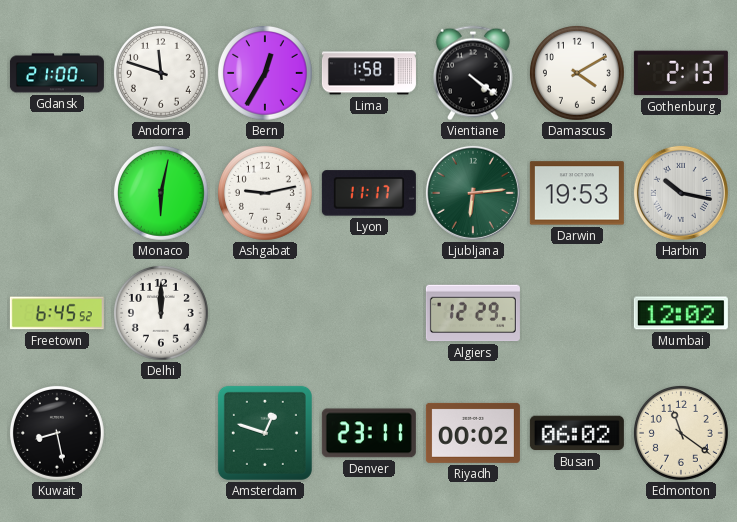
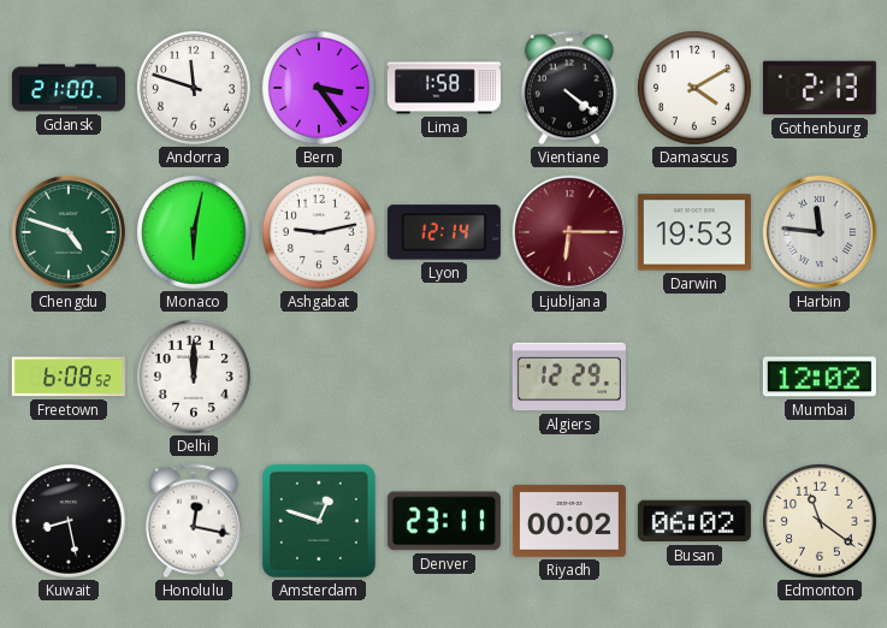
Bern: 12:35 -> 3:24 (319, 88)
Chengdu: none -> 4:48 (69, 232)
Lyon: 11:17 -> 12:14 (444, 232)
Ljubljana: 6:14 -> 6:15 (569, 232)
Ljubljana dial: green -> burgundy (569, 232)
Harbin: 10:17 -> 11:46 (820, 232)
Freetown: 6:45 -> 6:08 (69, 377)
Honolulu: none -> 12:17 (194, 521)
